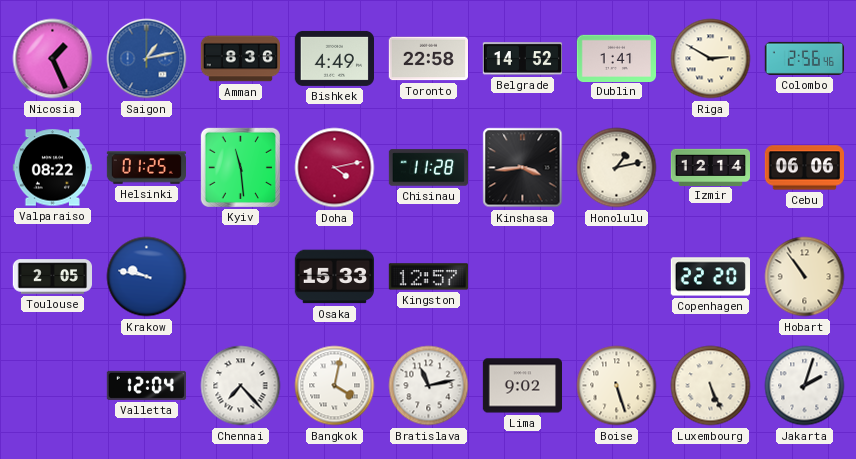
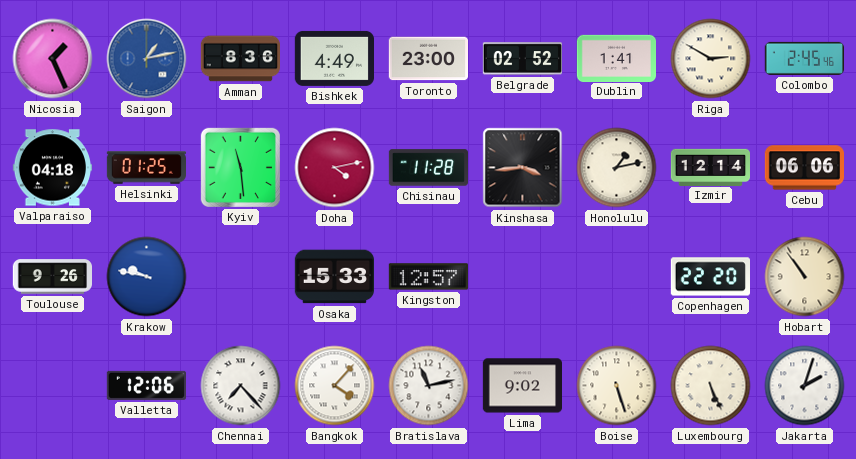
Toronto: 22:58 -> 23:00 (428, 59)
Belgrade: 14:52 -> 02:52 (522, 59)
Colombo: 2:56 -> 2:45 (804, 58)
Valparaiso: 08:22 -> 04:18 (52, 168)
Toulouse: 2:05 -> 9:26 (52, 277)
Valletta: 12:04 -> 12:06 (146, 385)
Bangkok: 4:02 -> 4:07 (335, 386)
